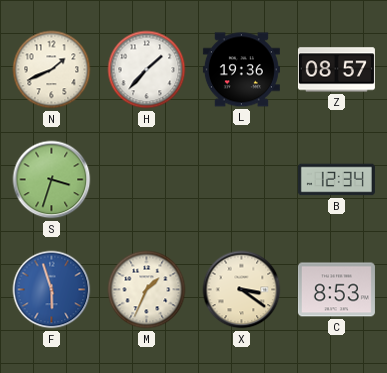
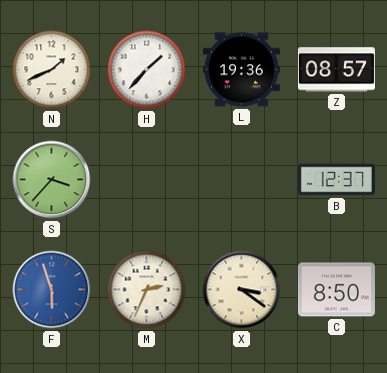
S: 3:33 -> 3:37 (52, 180)
B: 12:34 -> 12:37 (336, 180)
M: 1:34 -> 2:34 (147, 290)
C: 8:53 -> 8:50 (336, 290)
